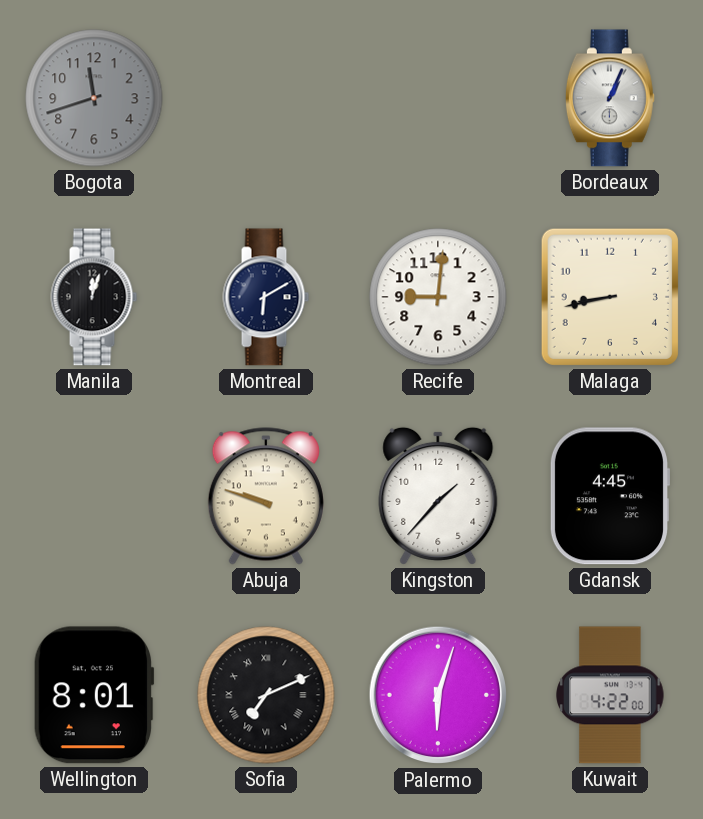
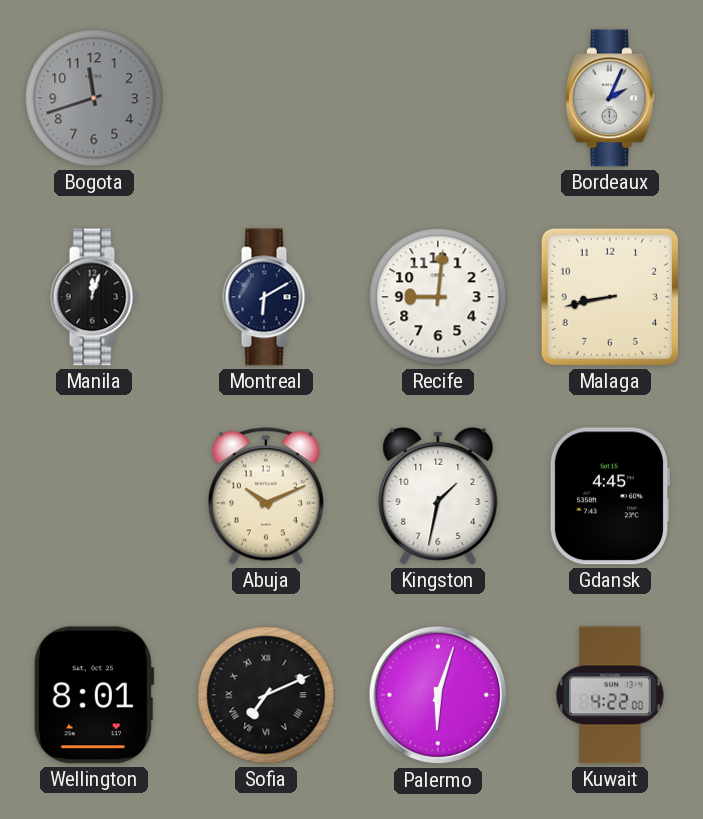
Bordeaux: 1:04 -> 2:04 (610, 98)
Abuja: 9:48 -> 10:11 (266, 496)
Kingston: 1:37 -> 1:32 (438, 496)
